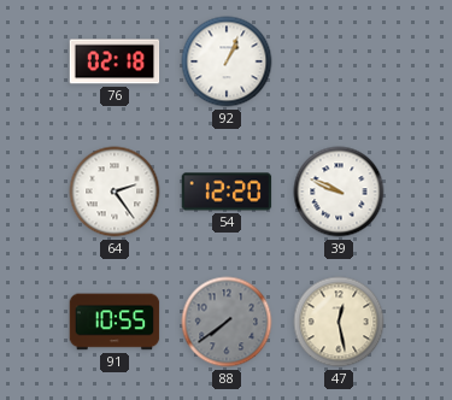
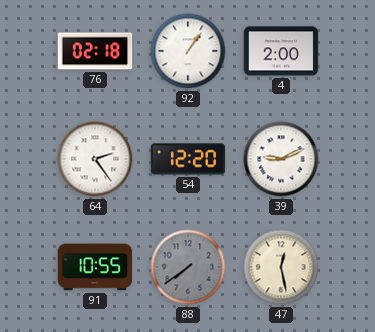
92: 1:04 -> 1:06 (188, 51)
4: none -> 2:00 (281, 51)
39: 9:49 -> 9:11 (281, 159)
